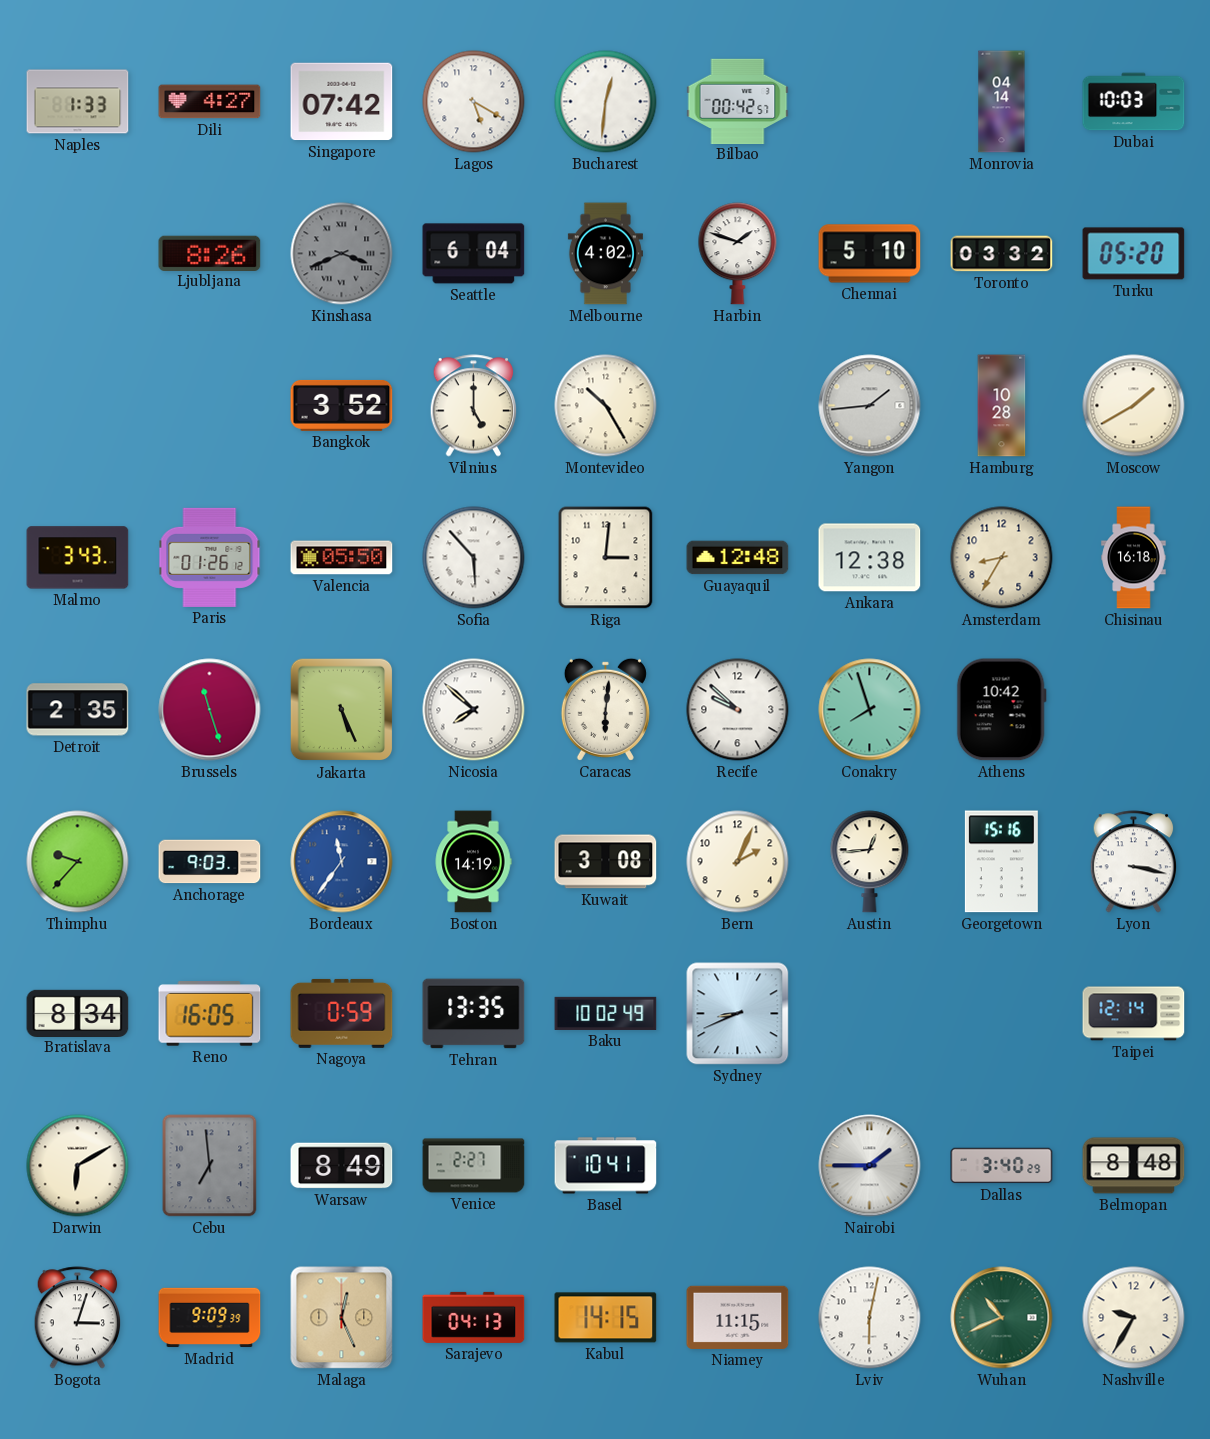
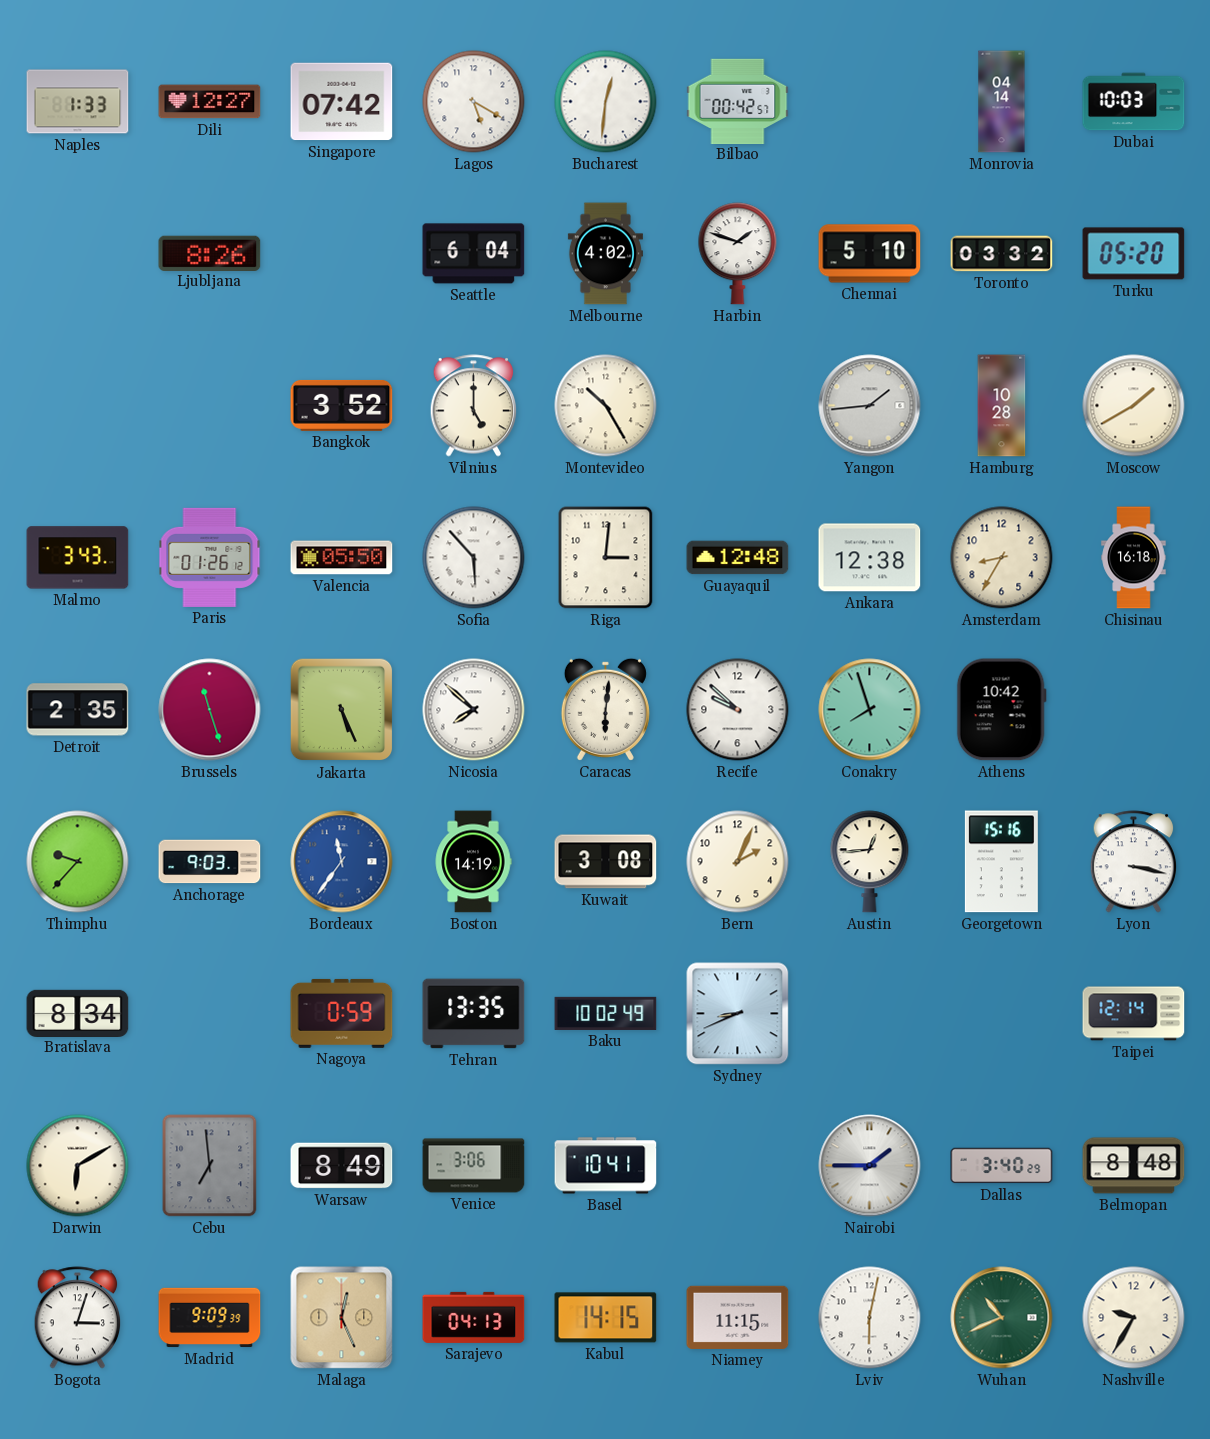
Dili: 4:27 -> 12:27 (210, 102)
Kinshasa: 3:41 -> none (342, 254)
Reno: 16:05 -> none (210, 1014)
Venice: 2:27 -> 3:06 (474, 1166)
